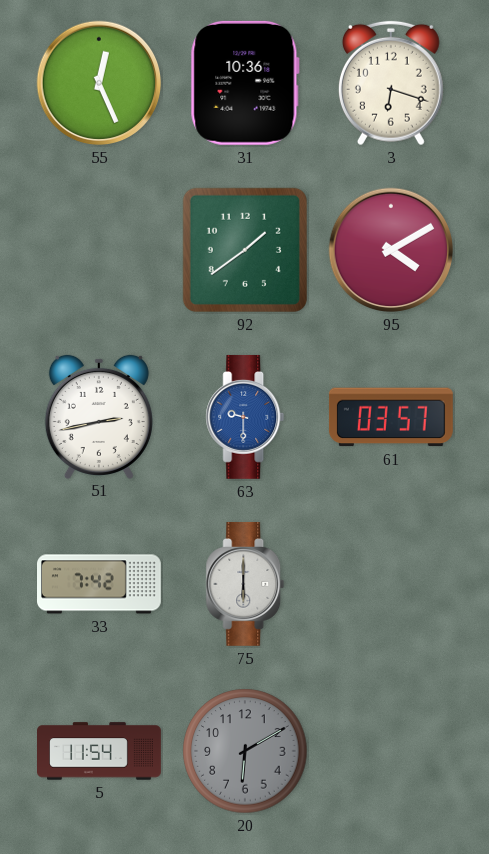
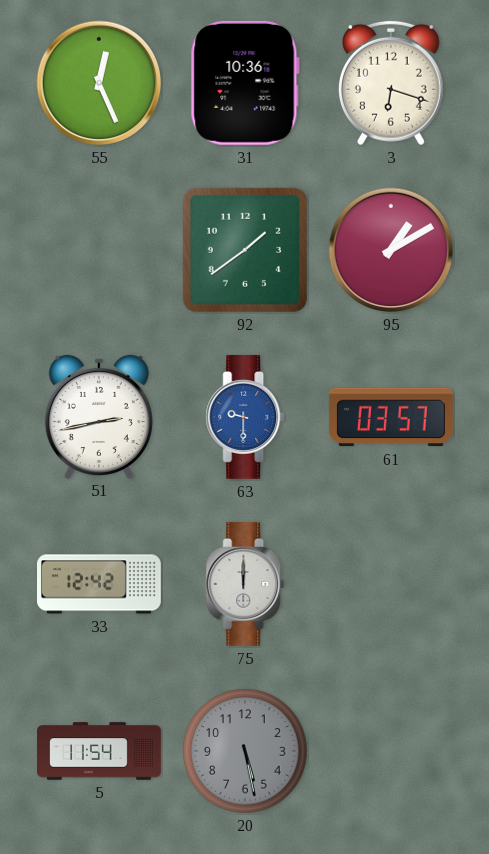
95: 4:10 -> 1:10 (391, 250)
33: 7:42 -> 12:42 (100, 584)
75: 6:00 -> 12:00 (245, 584)
20: 6:10 -> 5:28 (245, 751)
